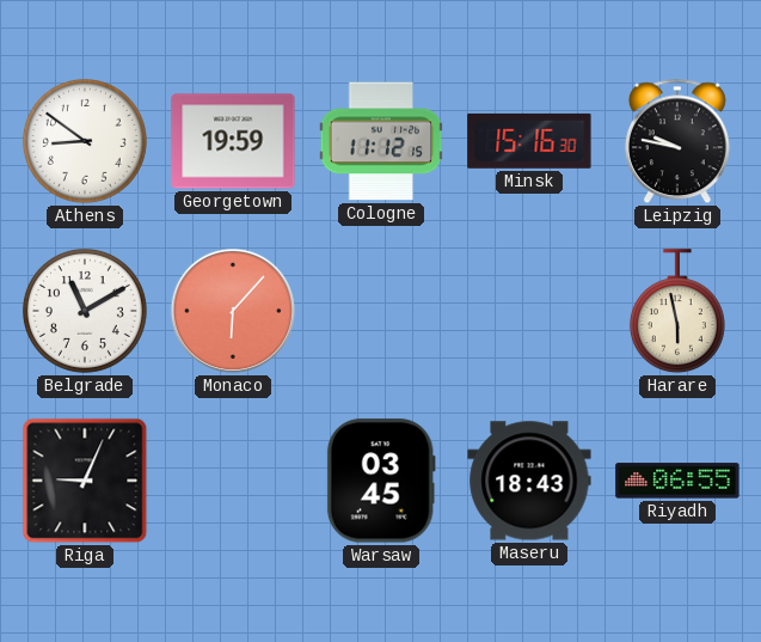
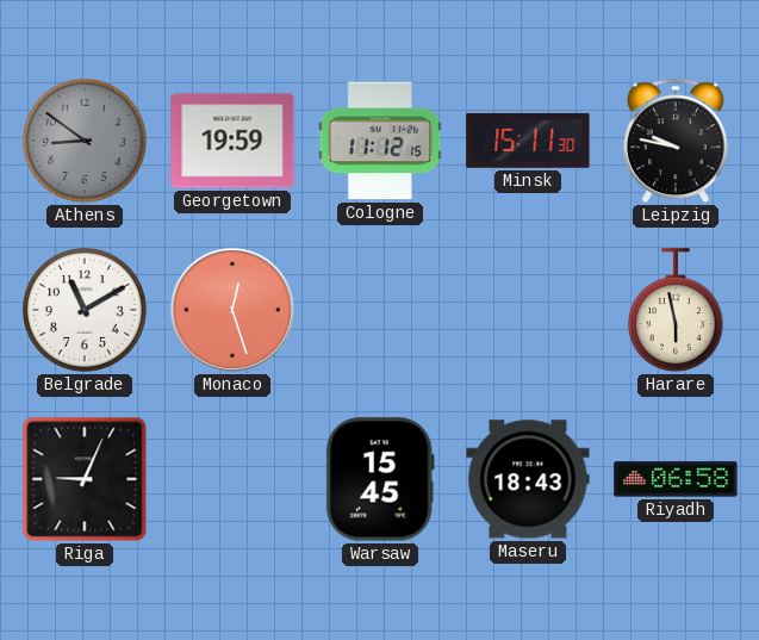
Athens dial: white -> grey (85, 141)
Minsk: 15:16 -> 15:11 (528, 141)
Monaco: 6:07 -> 12:27 (232, 310)
Warsaw: 03:45 -> 15:45 (380, 479)
Riyadh: 06:55 -> 06:58 (676, 479)
